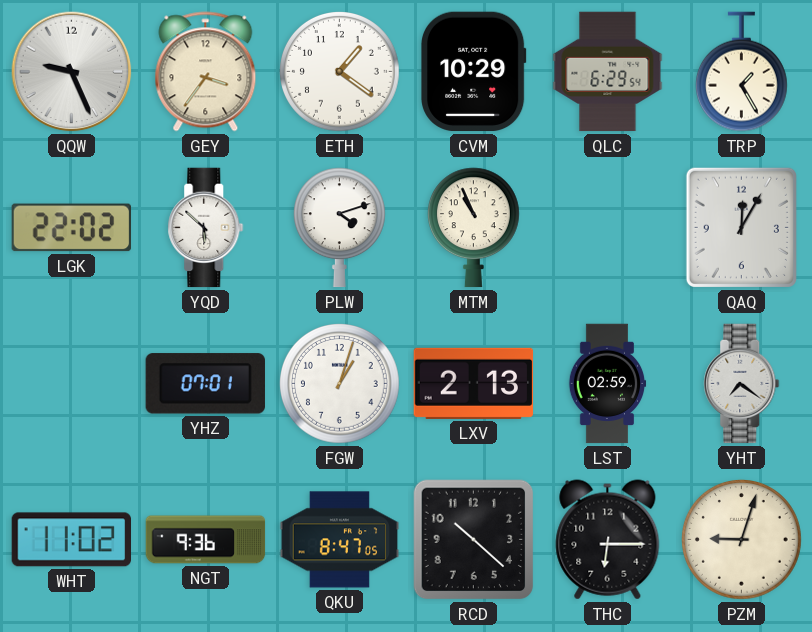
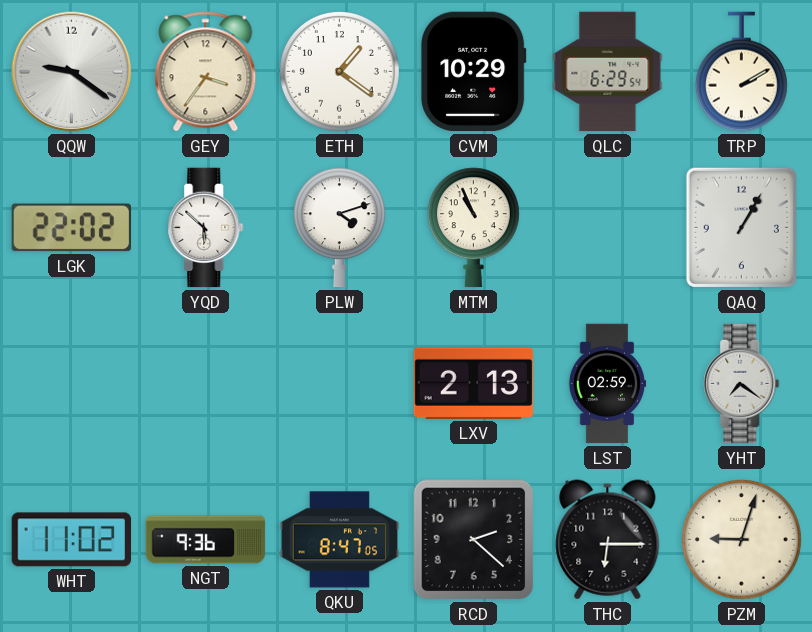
QQW: 9:26 -> 9:21 (72, 72)
TRP: 1:25 -> 2:10 (741, 72)
QAQ: 12:05 -> 1:05 (741, 227)
YHZ: 07:01 -> none (205, 384)
FGW: 1:03 -> none (340, 384)
RCD: 10:22 -> 2:22 (474, 540)
